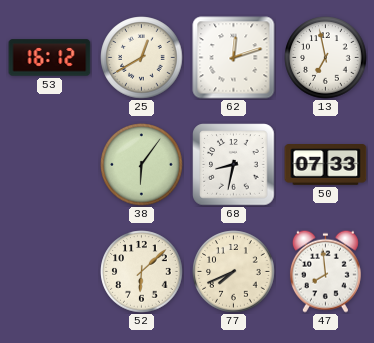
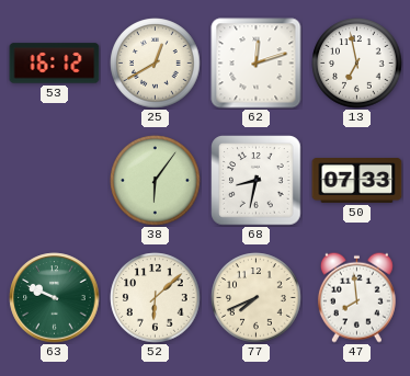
63: none -> 9:49 (55, 298)
